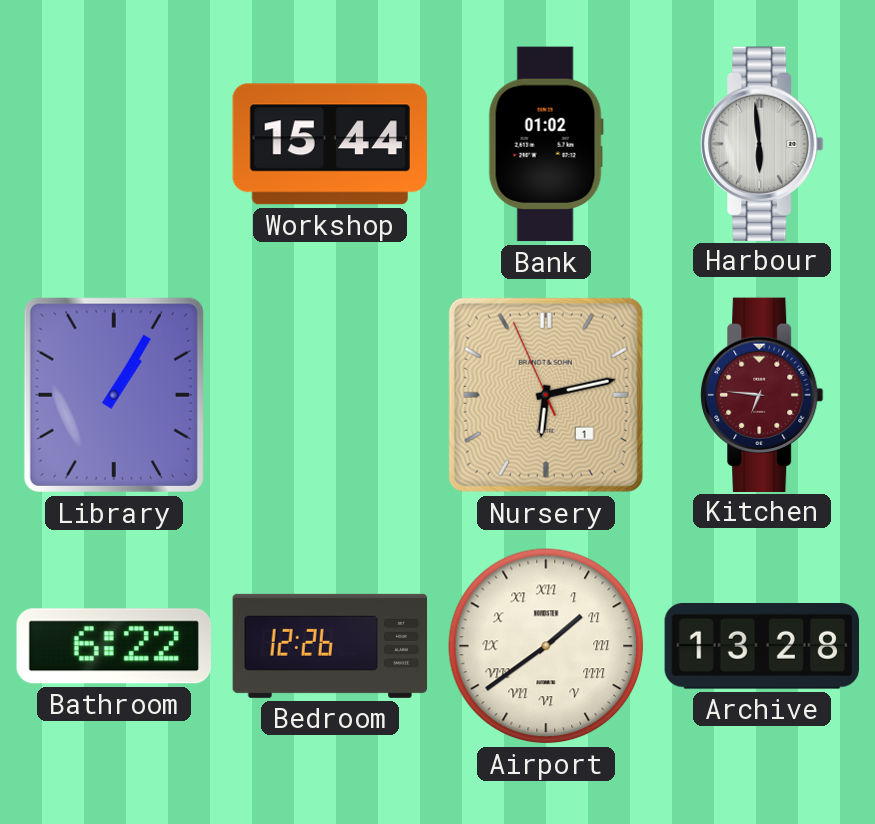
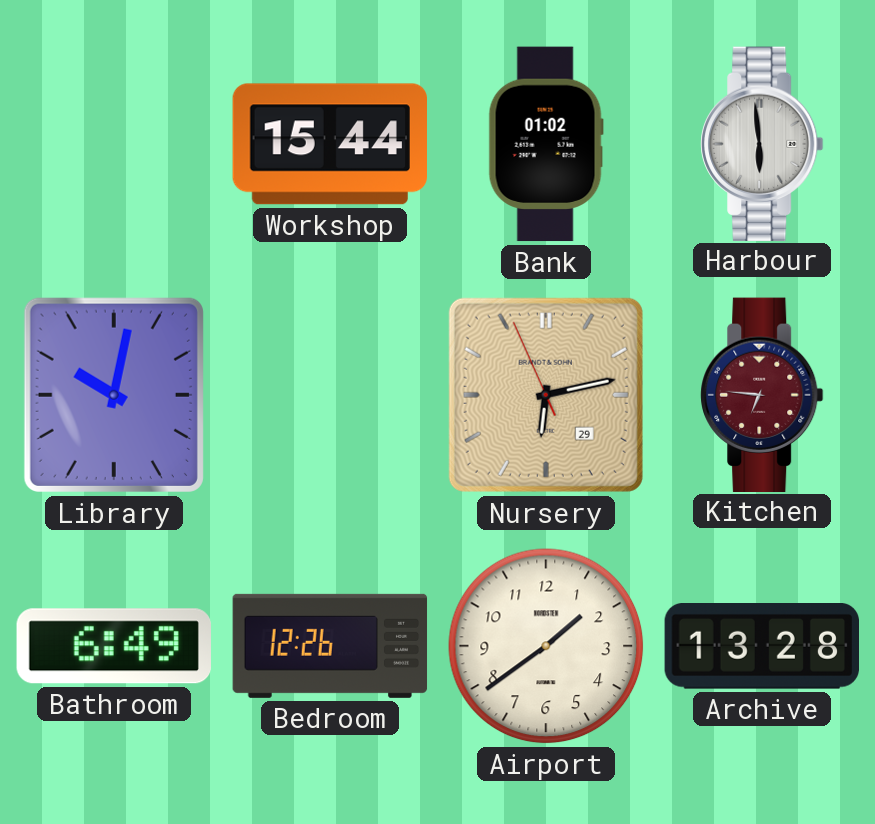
Library: 1:05 -> 10:02 (114, 395)
Nursery date: 1 -> 29 (546, 395)
Bathroom: 6:22 -> 6:49 (114, 646)
Airport numerals: Roman -> Arabic (546, 646)
